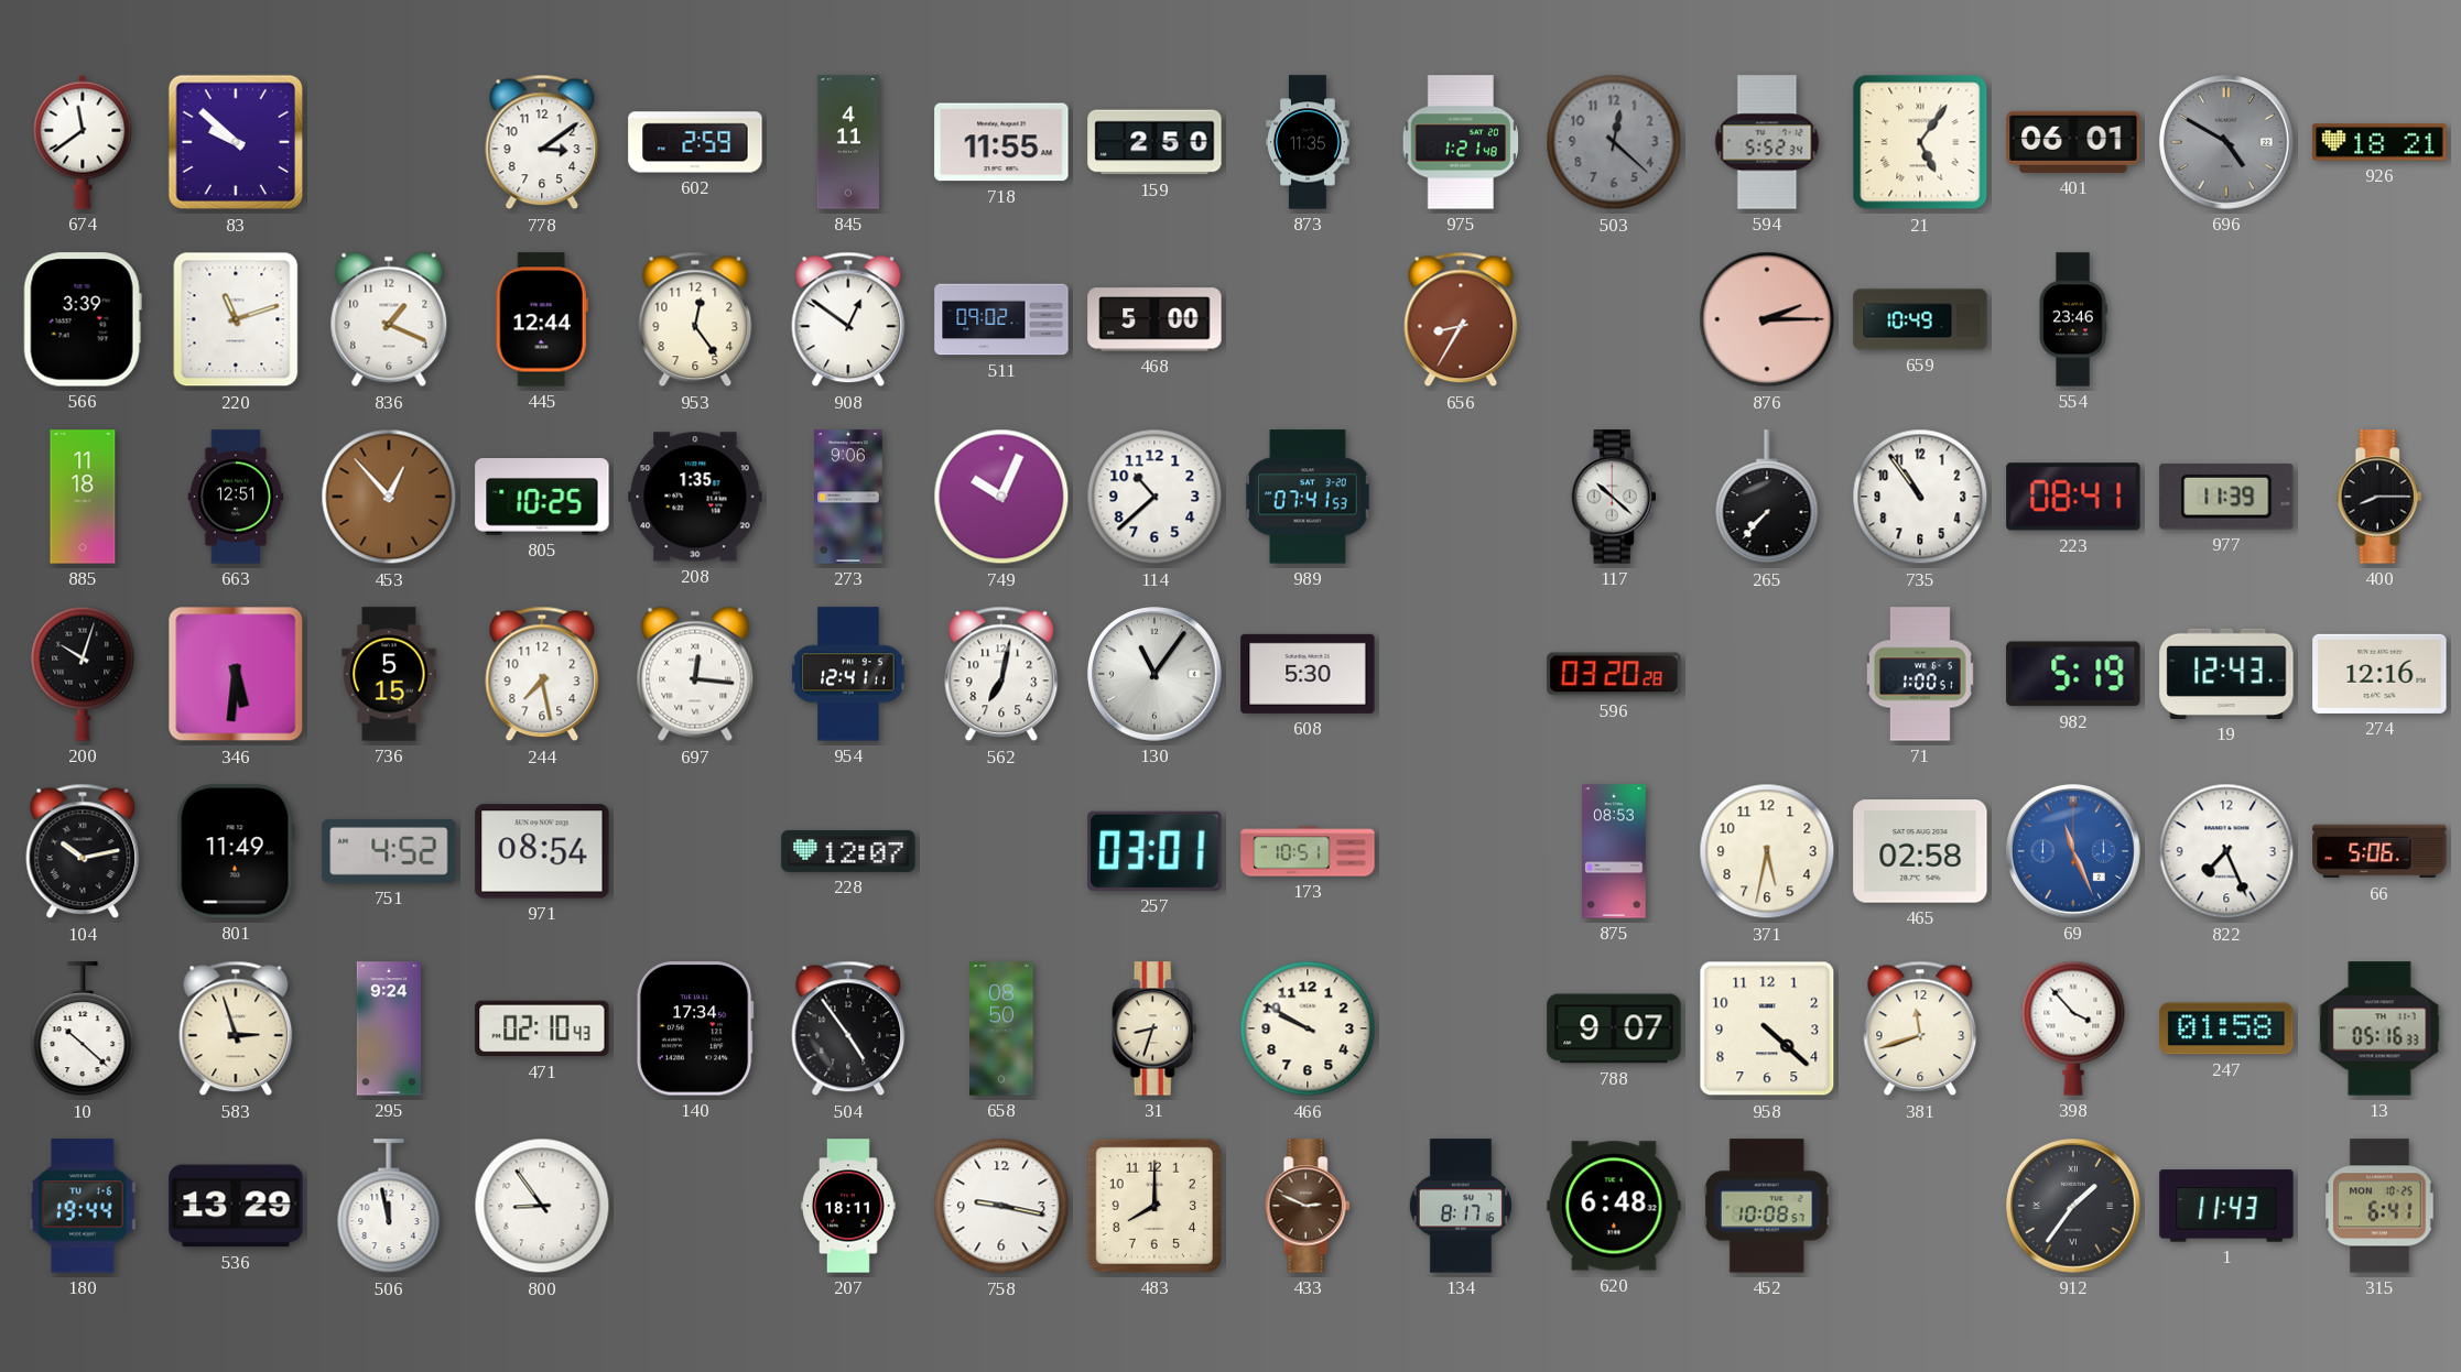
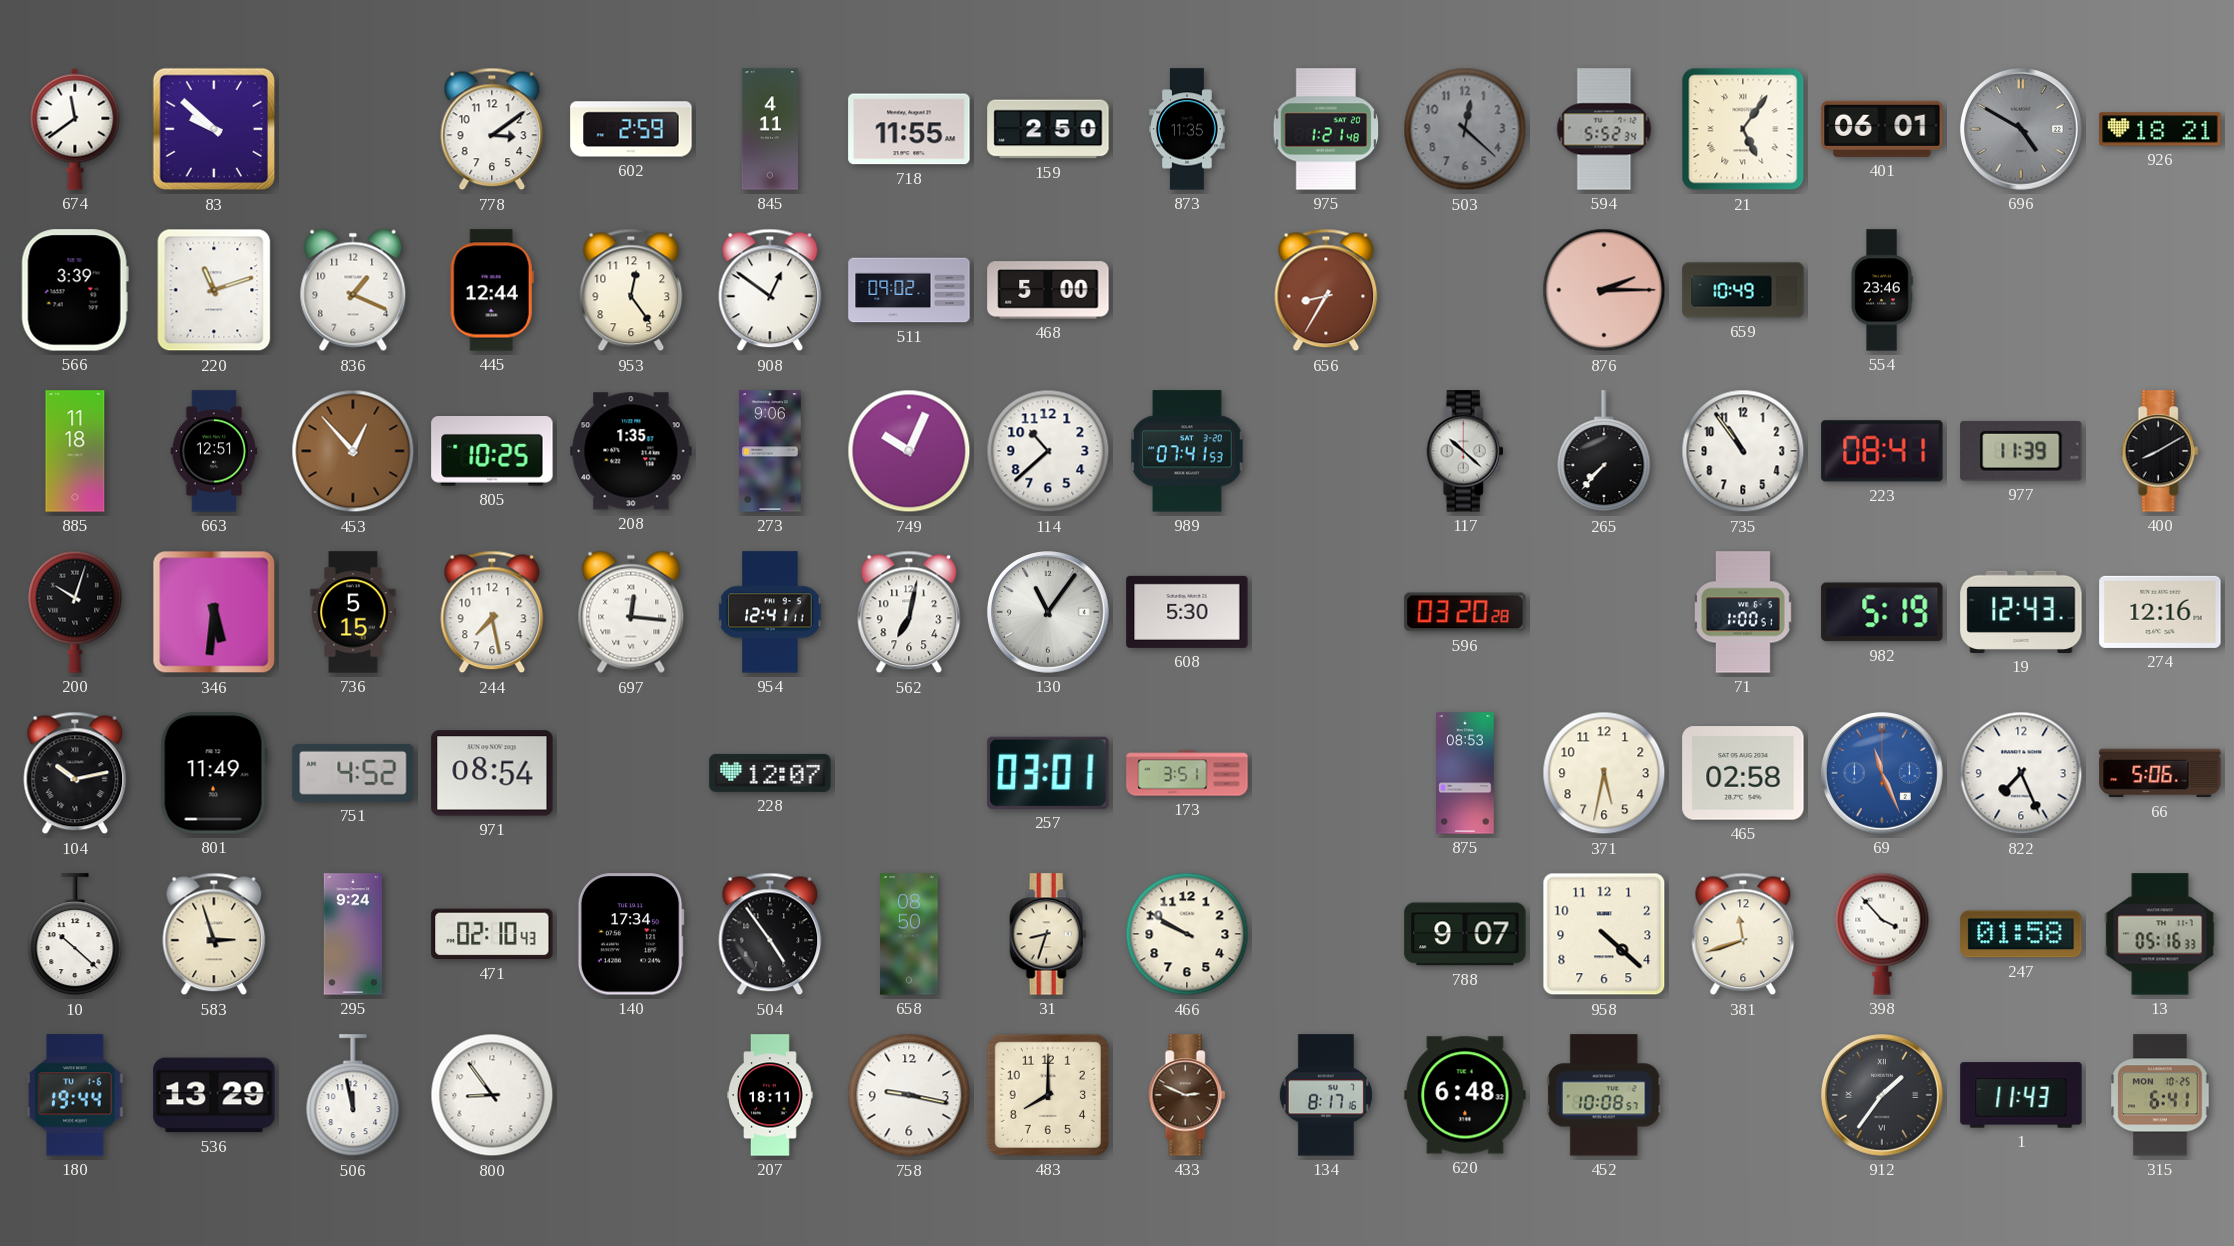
400: 8:15 -> 8:10 (2160, 451)
173: 10:51 -> 3:51 (1187, 773)
